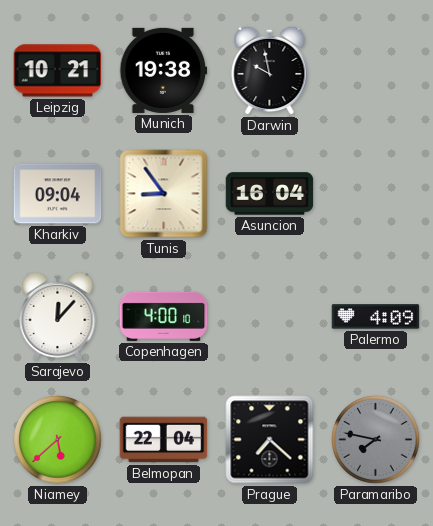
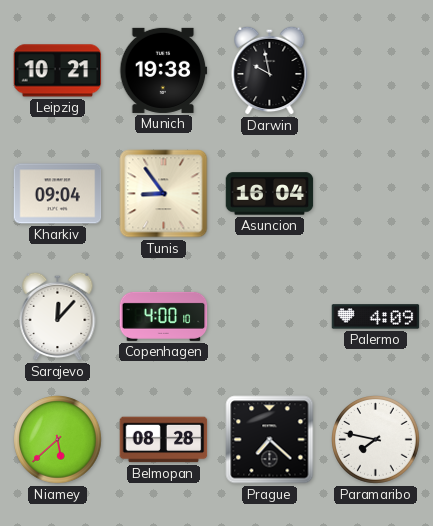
Belmopan: 22:04 -> 08:28 (164, 440)
Paramaribo dial: grey -> white (376, 440)
